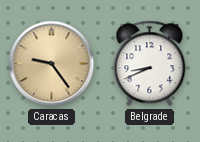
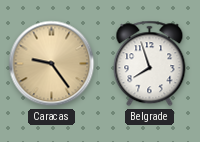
Belgrade: 8:41 -> 7:57 (150, 64)
